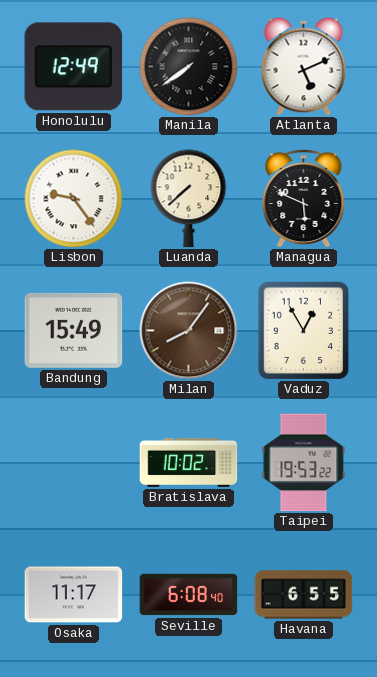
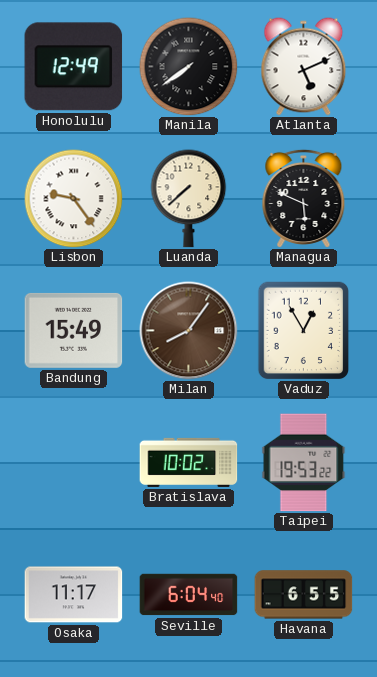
Seville: 6:08 -> 6:04 (189, 595)
